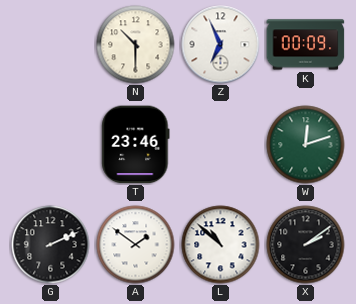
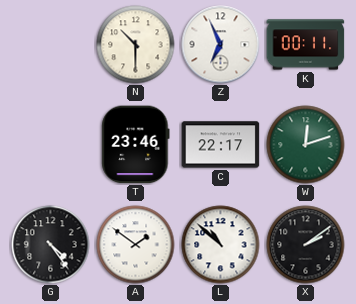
K: 00:09 -> 00:11 (306, 45)
C: none -> 22:17 (221, 145)
G: 2:11 -> 4:24 (51, 245)
